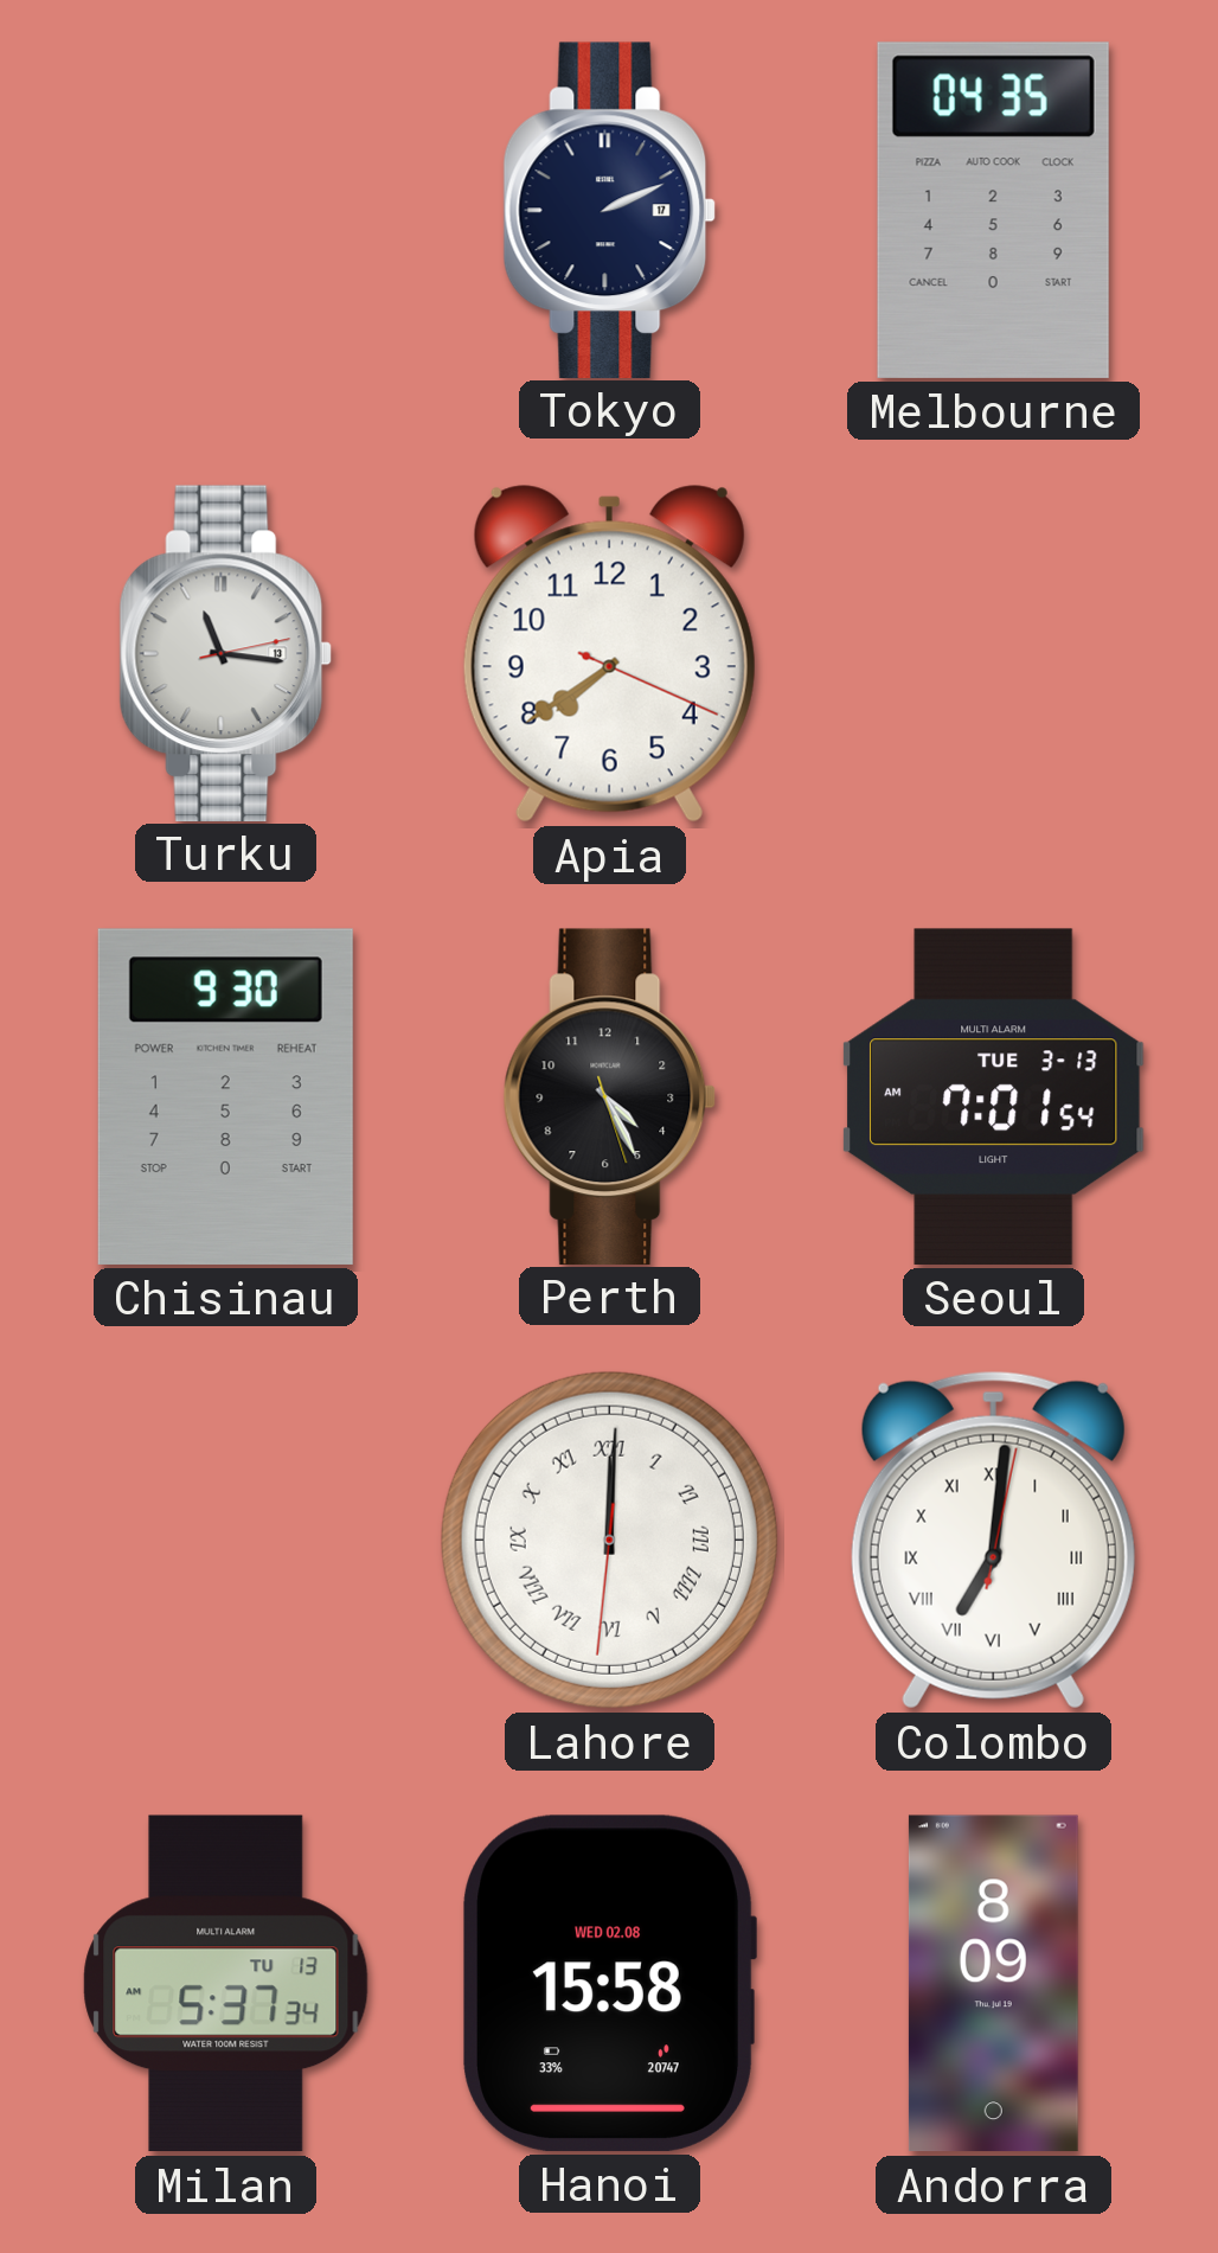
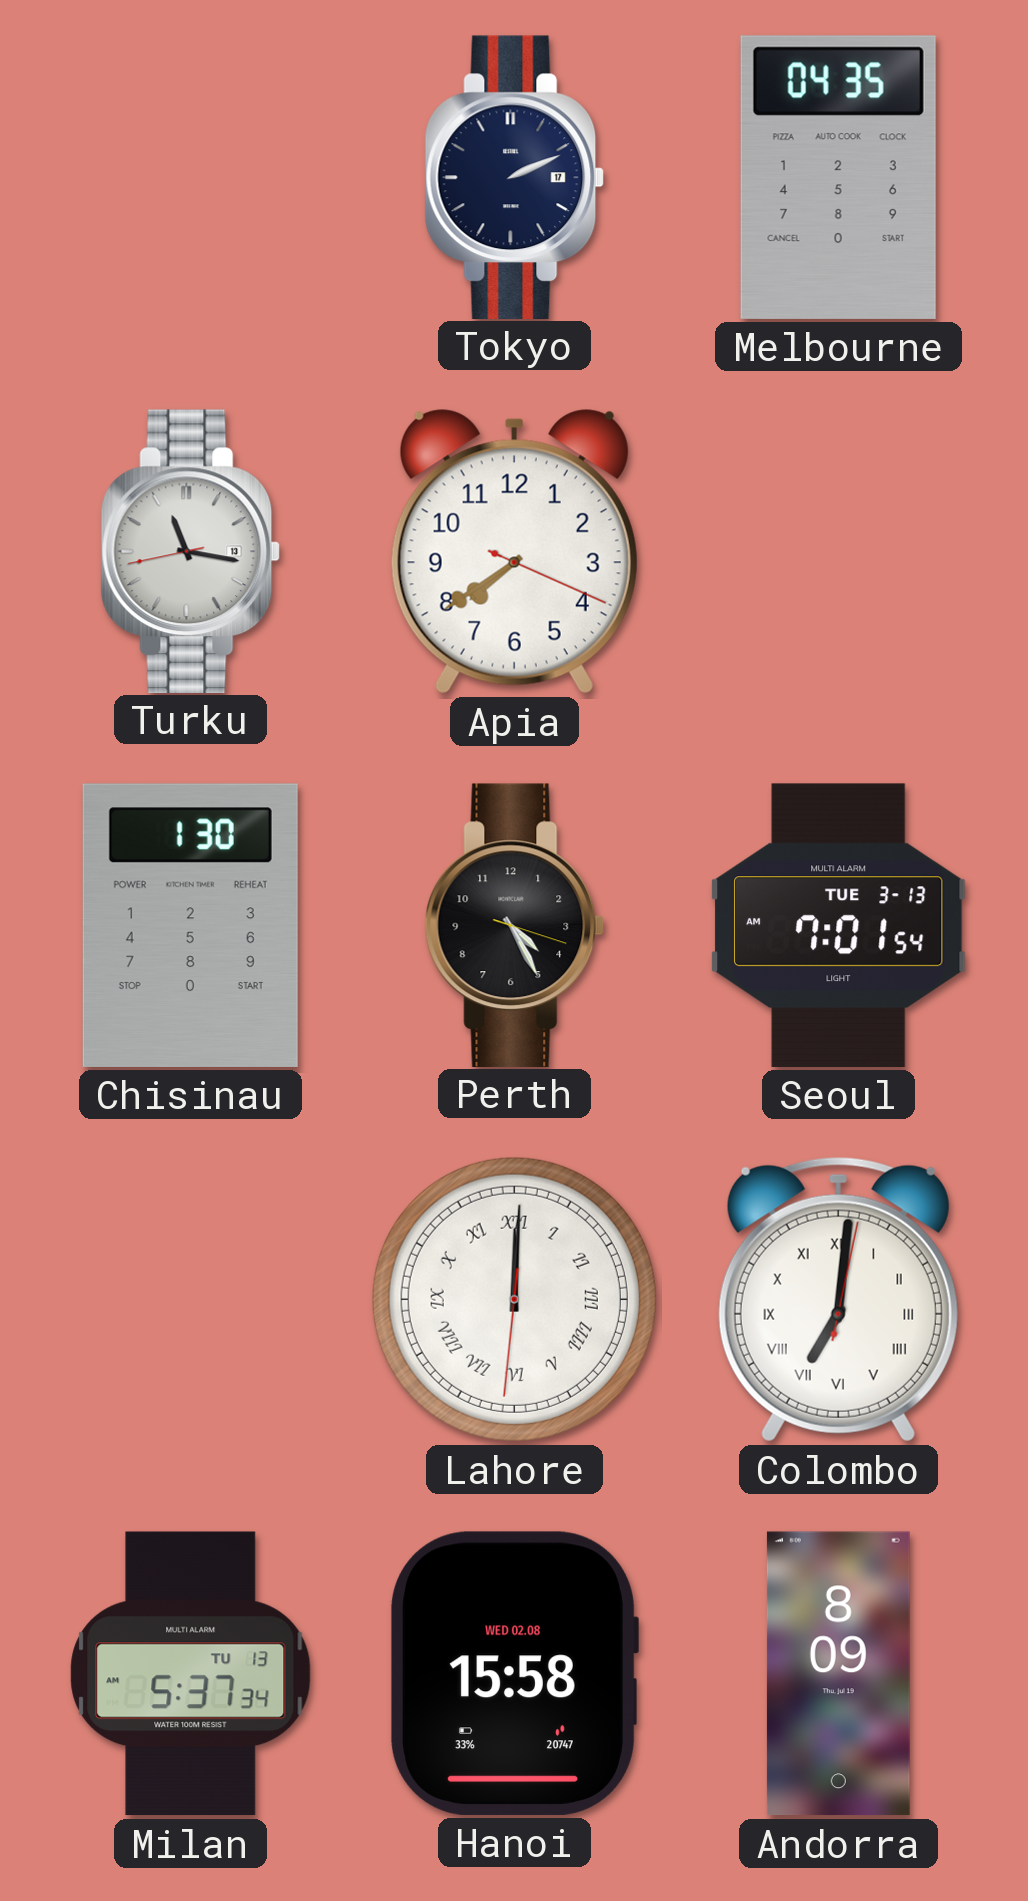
Turku: 11:16:13 -> 11:16:43 (191, 551)
Chisinau: 9:30 -> 1:30 (190, 925)
Perth: 4:25:27 -> 4:25:18 (515, 925)
